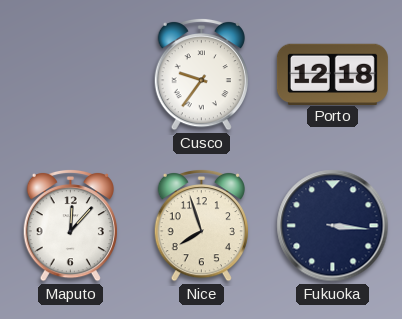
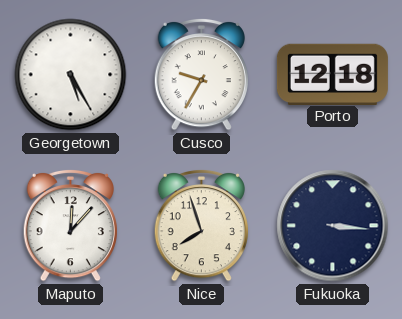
Georgetown: none -> 5:25 (71, 75)
Cusco: 9:36 -> 9:35 (201, 74)
